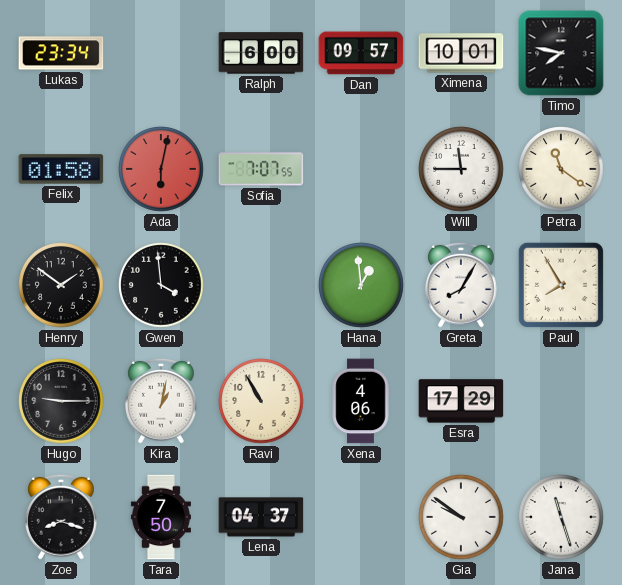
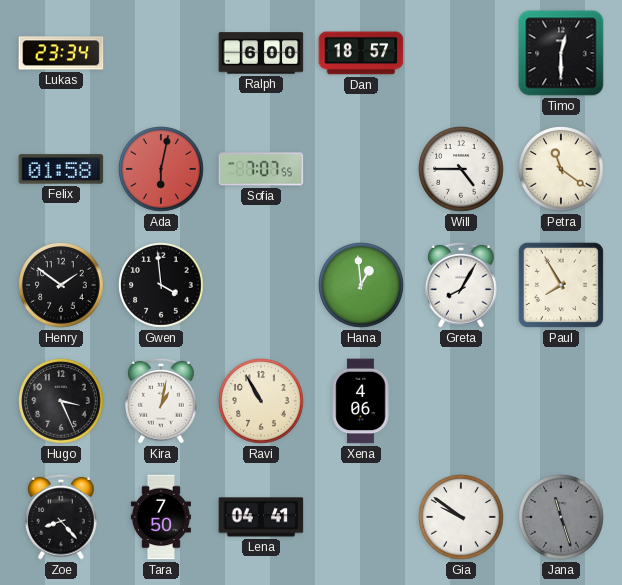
Dan: 09:57 -> 18:57 (361, 53)
Ximena: 10:01 -> none (461, 53)
Timo: 7:47 -> 12:30 (561, 53)
Will: 11:45 -> 4:45 (461, 169)
Hugo: 9:15 -> 3:26 (61, 401)
Esra: 17:29 -> none (461, 401)
Zoe: 8:18 -> 8:23 (61, 517)
Lena: 04:37 -> 04:41 (261, 517)
Jana dial: white -> grey (561, 517)
